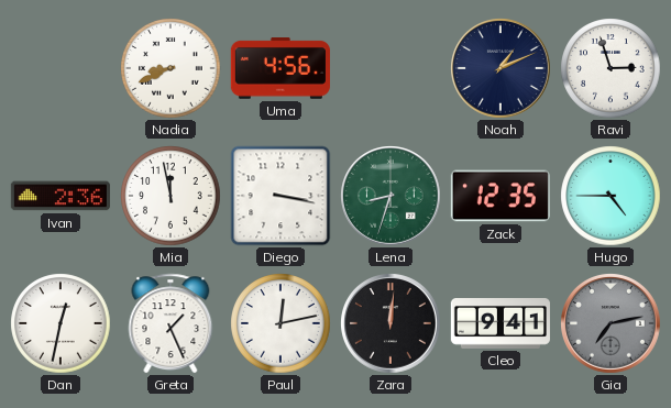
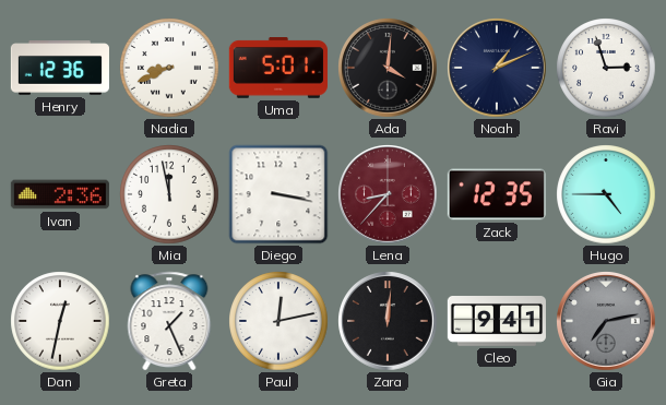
Henry: none -> 12:36 (59, 68)
Uma: 4:56 -> 5:01 (278, 69)
Ada: none -> 4:01 (389, 69)
Lena: 8:33 -> 8:37 (389, 195)
Lena dial: green -> burgundy (389, 195)
